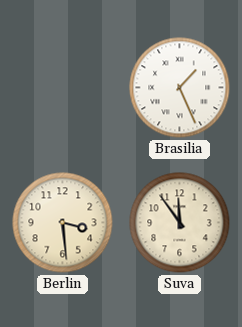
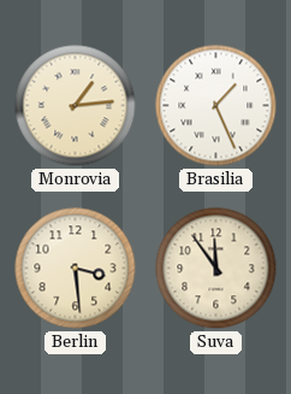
Monrovia: none -> 1:14 (76, 106)
